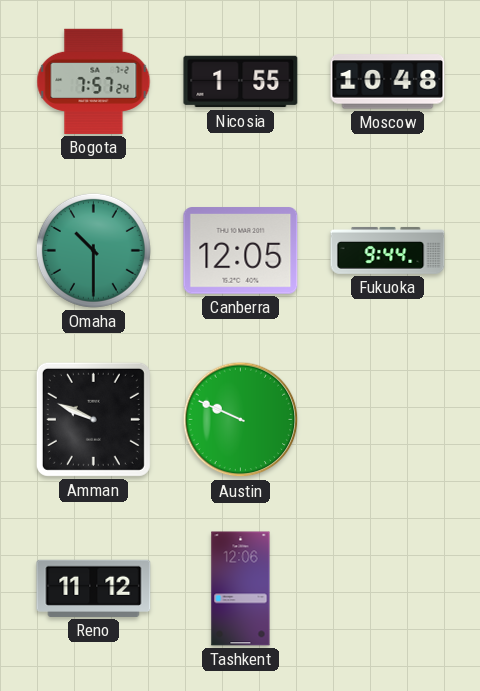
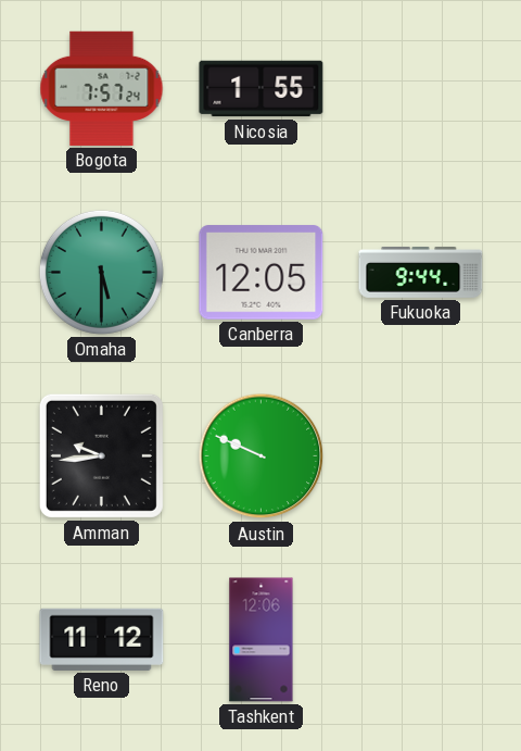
Moscow: 10:48 -> none (388, 82)
Omaha: 10:30 -> 5:30 (101, 272)
Amman: 9:49 -> 9:44 (101, 455)
